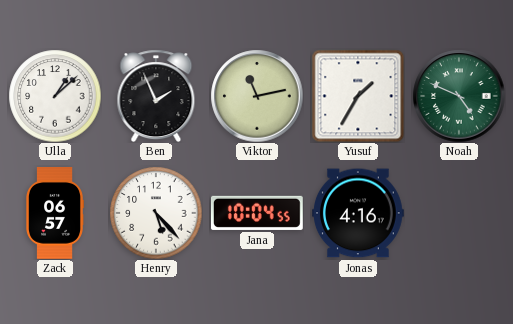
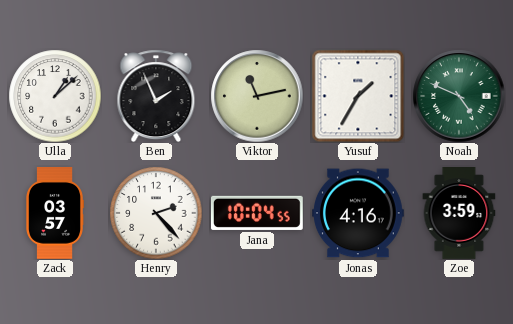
Zack: 06:57 -> 03:57 (55, 213)
Henry: 5:23 -> 2:23 (156, 213)
Zoe: none -> 3:59 (459, 214)
